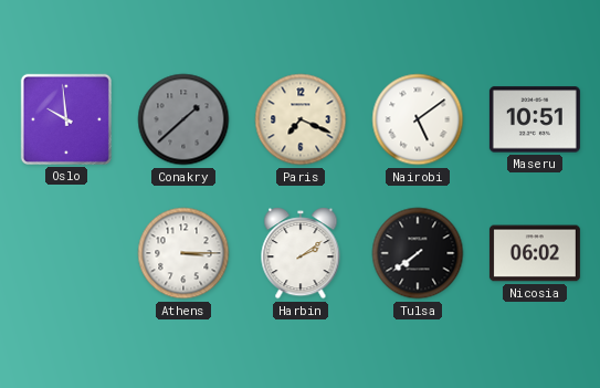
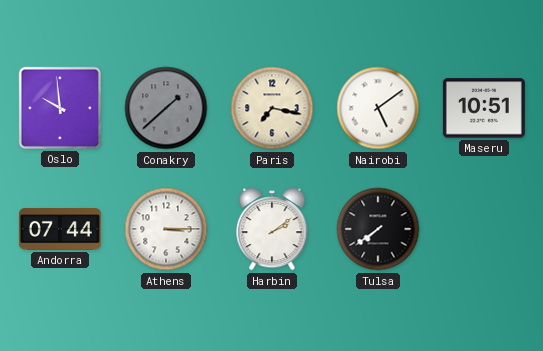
Paris: 7:19 -> 7:17 (272, 108)
Andorra: none -> 07:44 (60, 229)
Nicosia: 06:02 -> none (535, 253)
